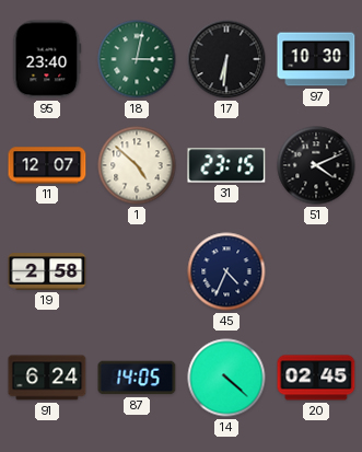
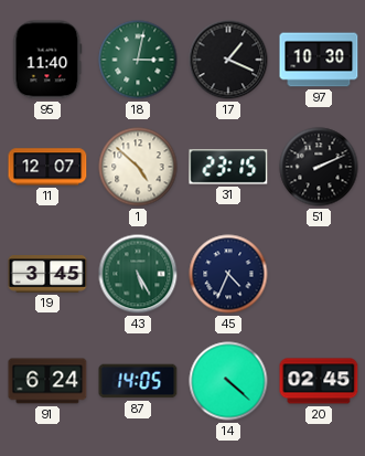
95: 23:40 -> 11:40 (47, 60)
17: 6:31 -> 1:19 (228, 60)
51: 4:11 -> 2:11 (319, 167)
19: 2:58 -> 3:45 (47, 274)
43: none -> 5:25 (138, 274)
